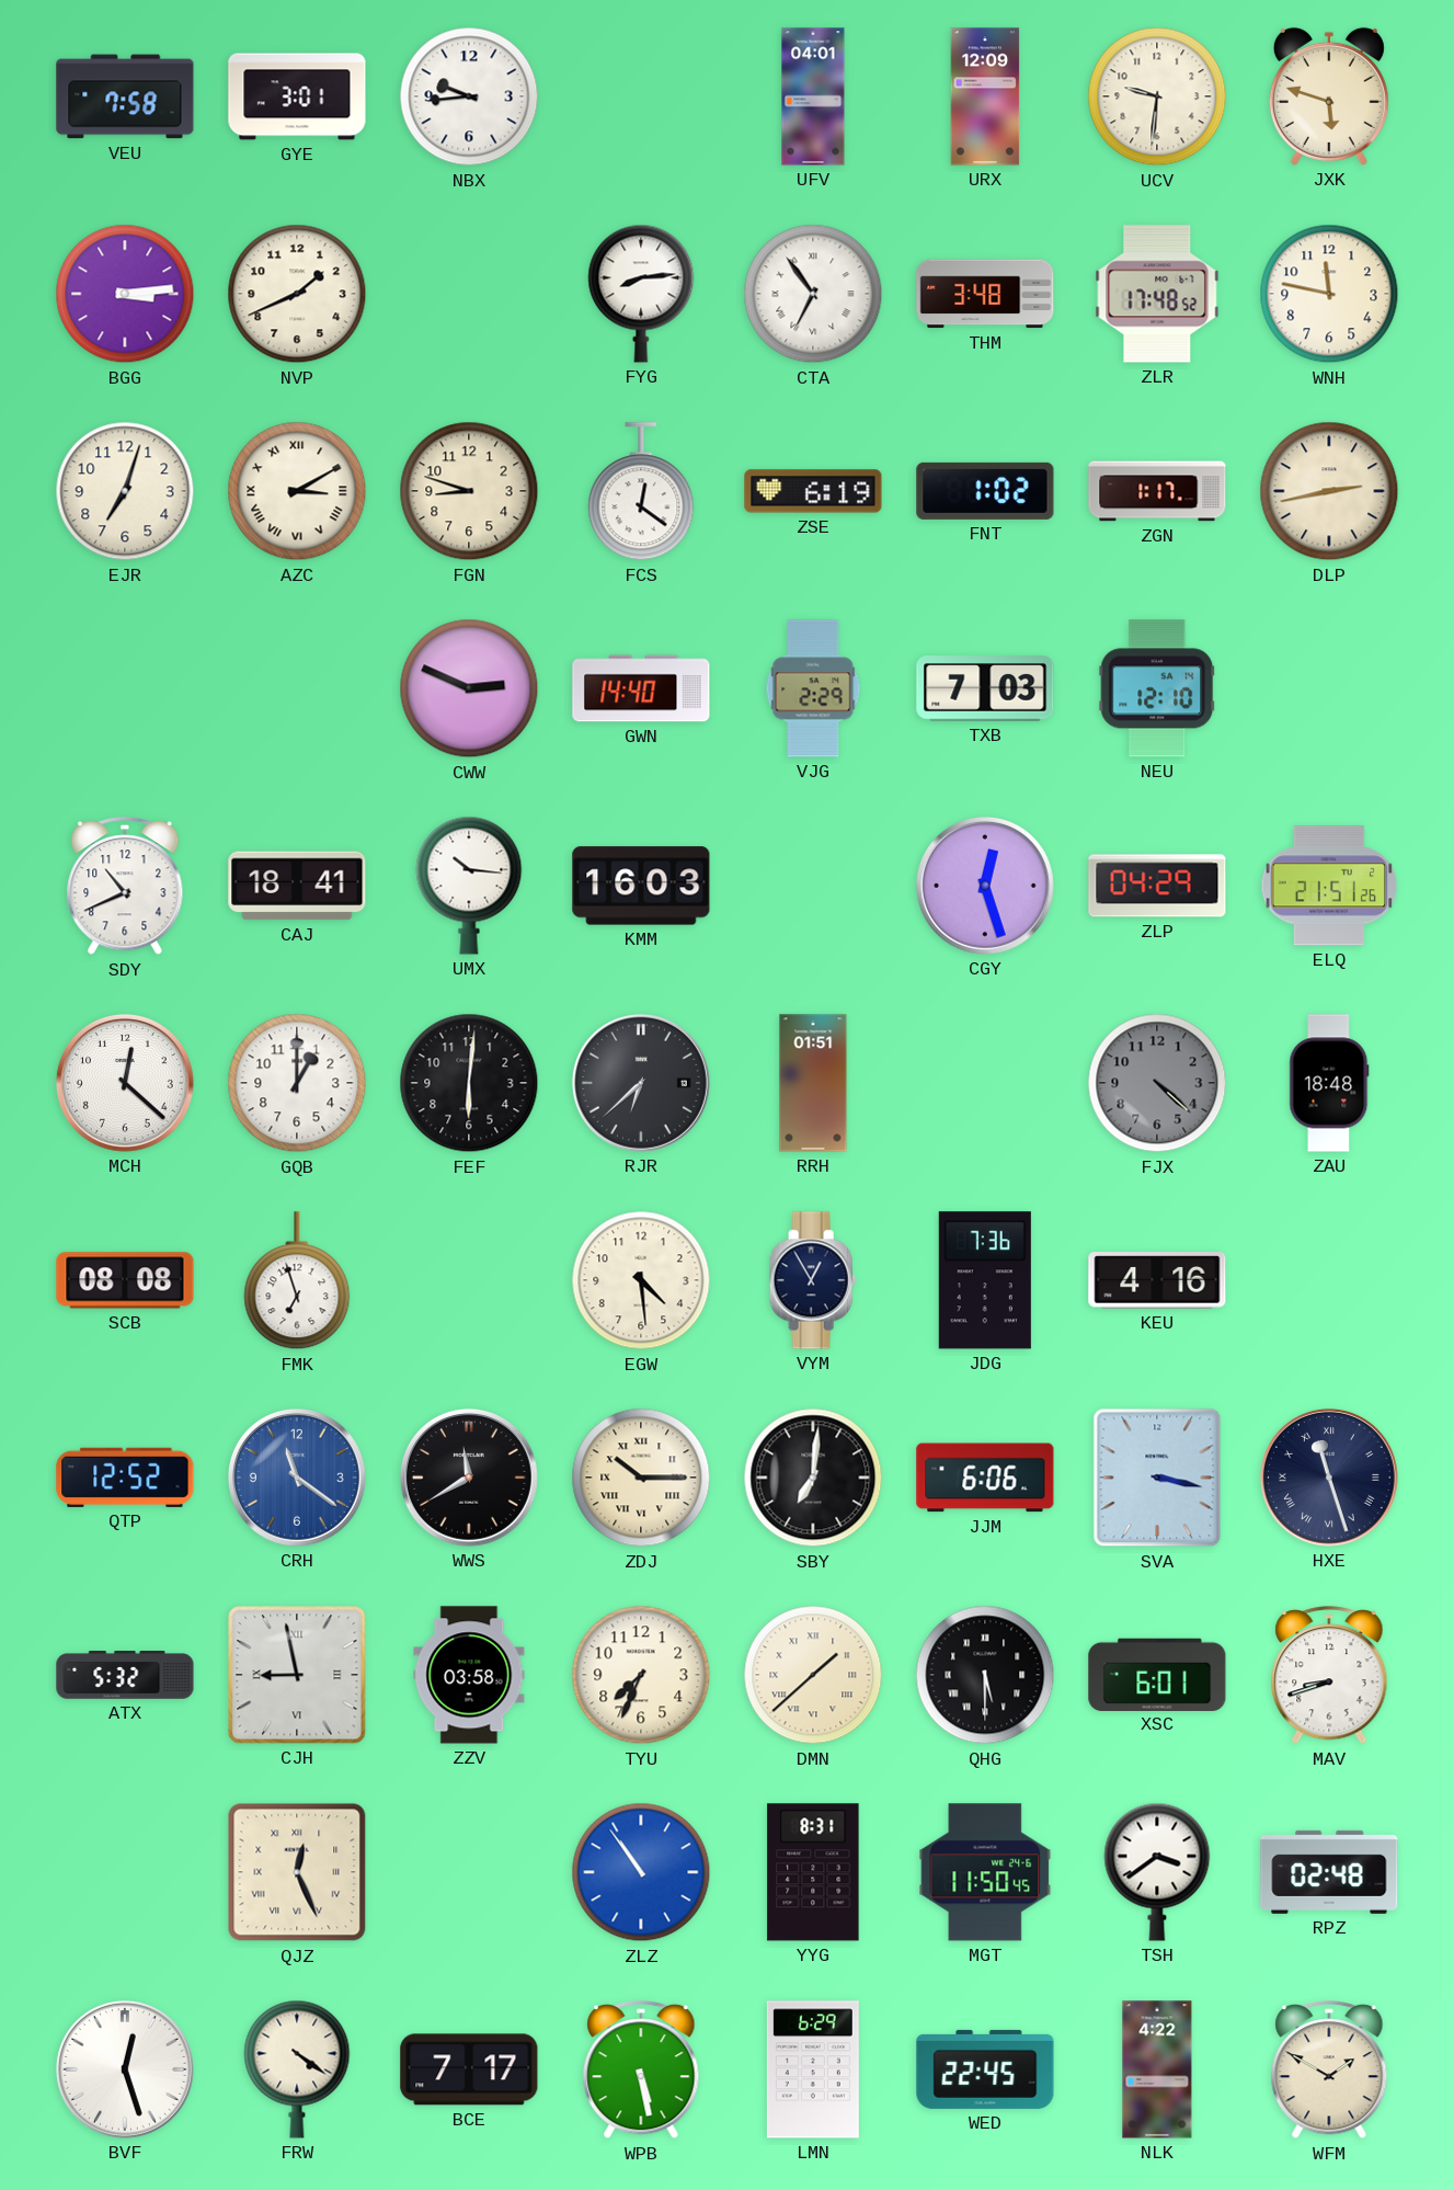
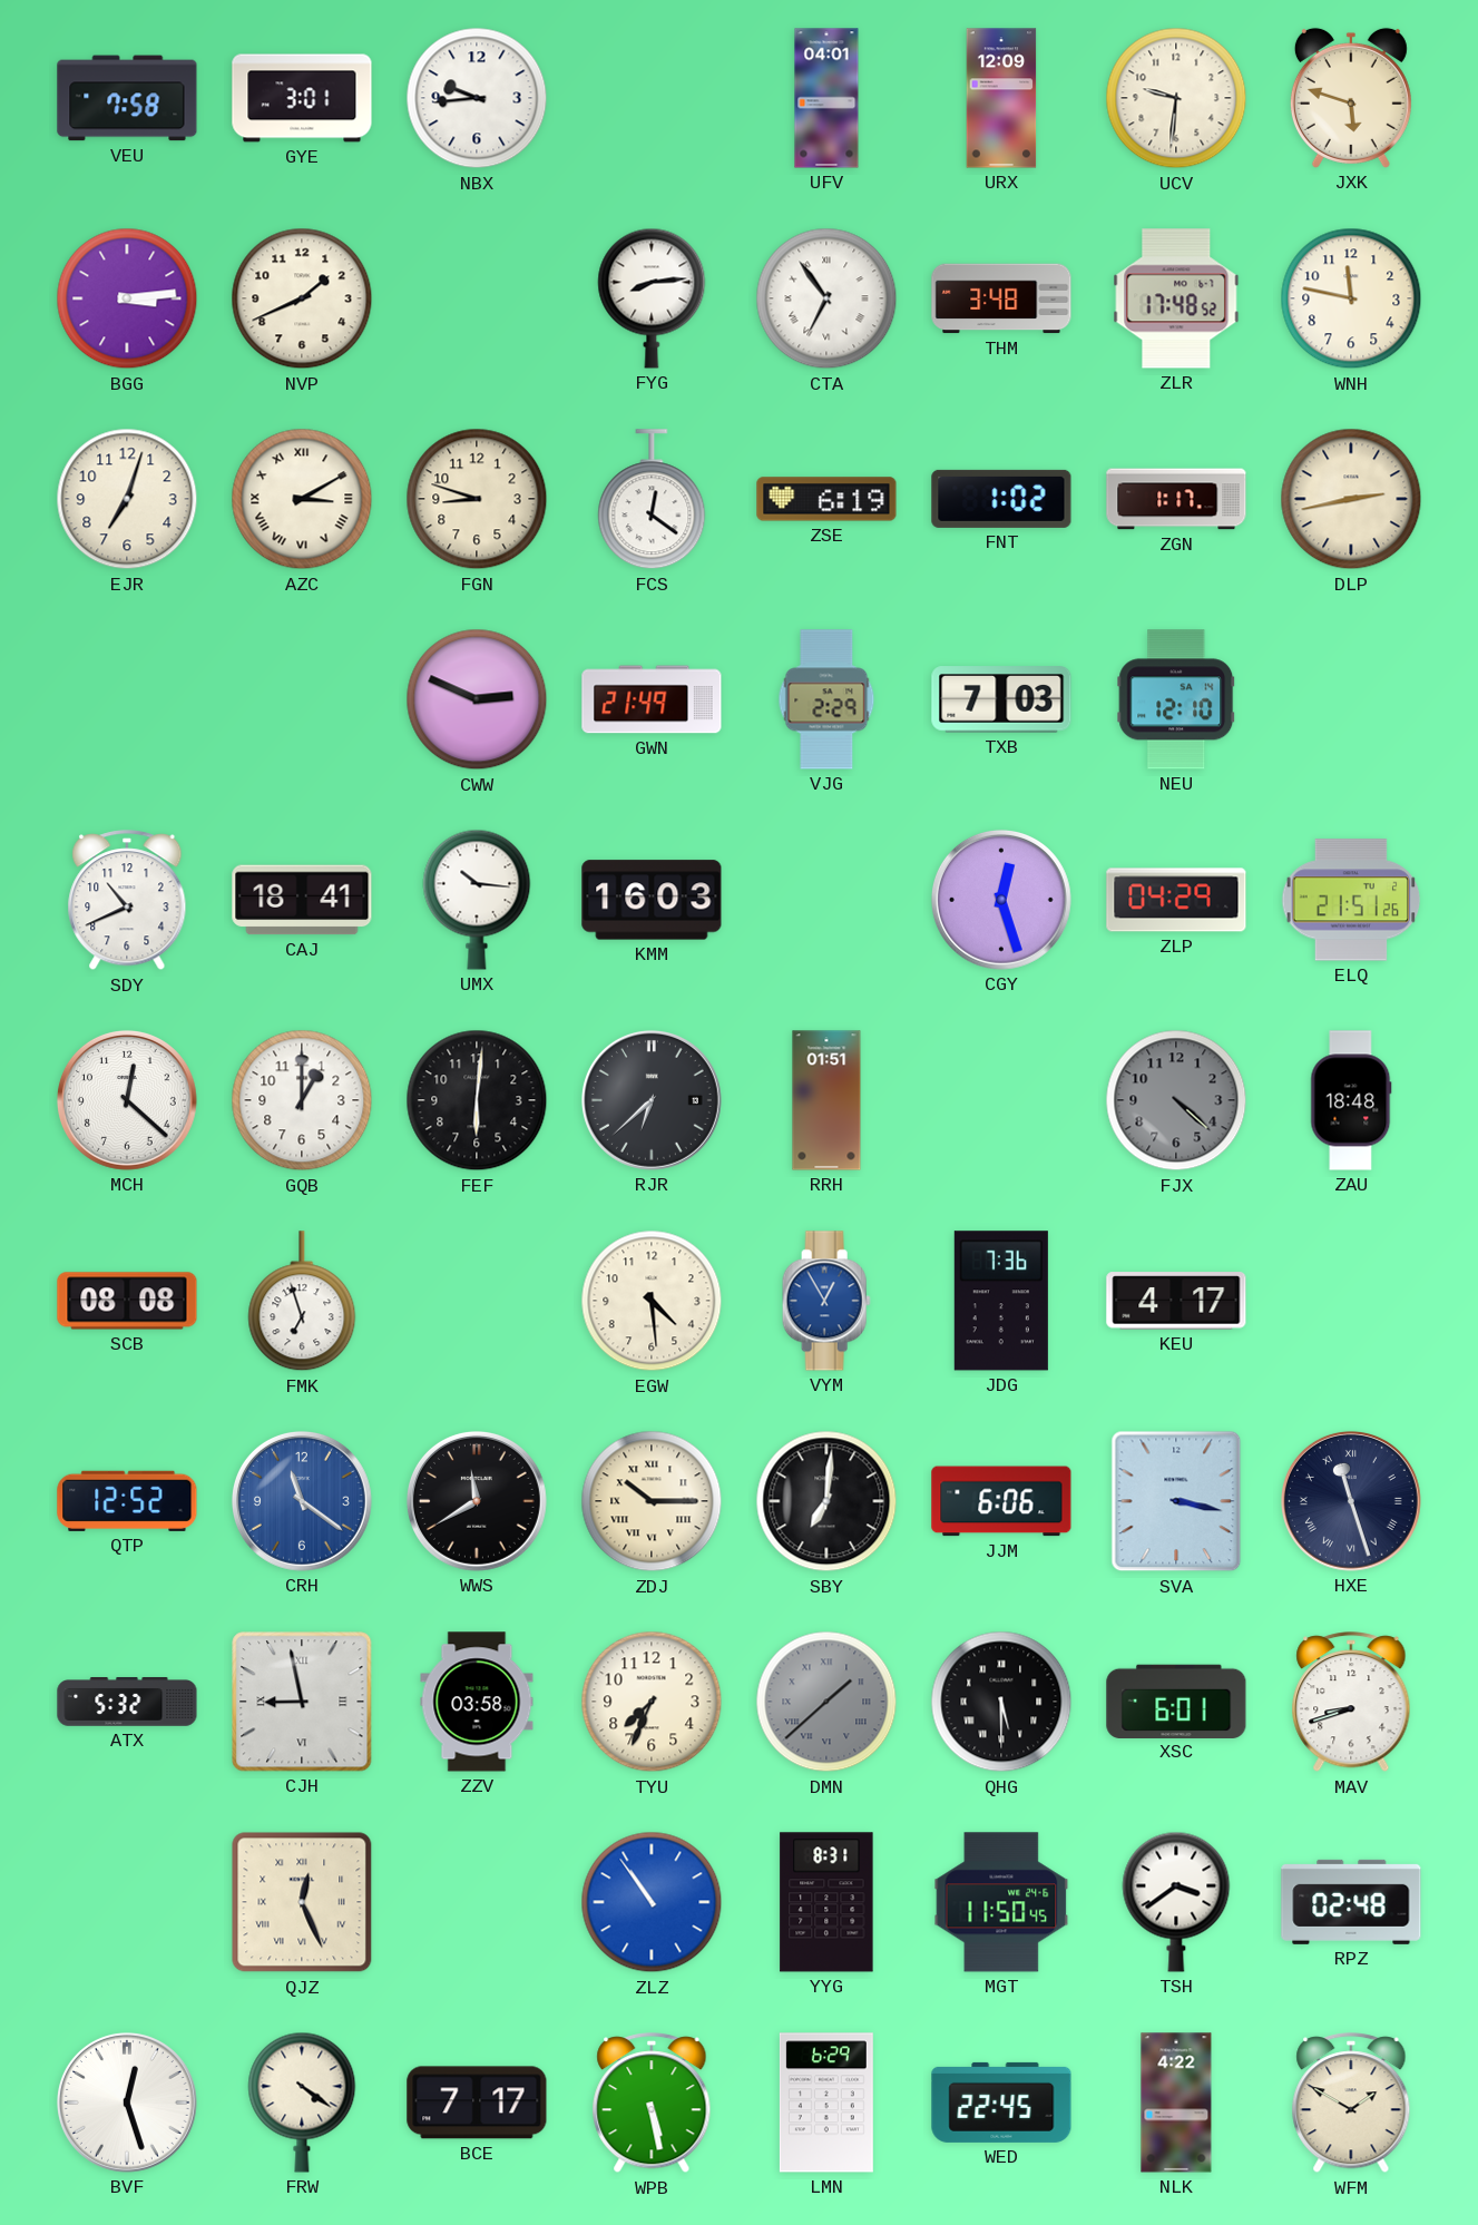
GWN: 14:40 -> 21:49 (652, 699)
VYM dial: navy -> blue (826, 1301)
KEU: 4:16 -> 4:17 (1176, 1301)
DMN dial: cream -> grey (826, 1702)
